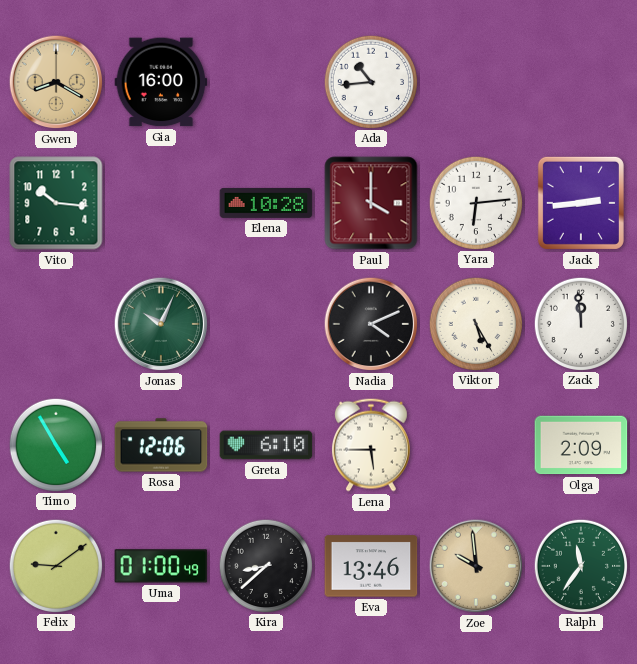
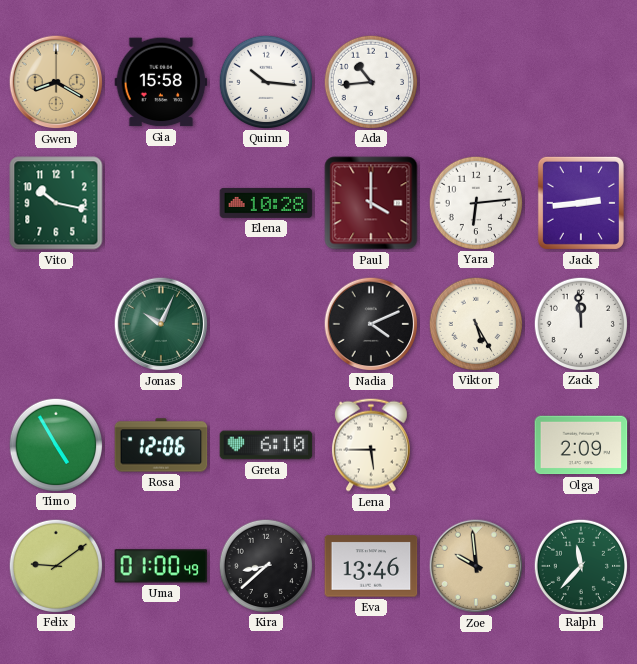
Gia: 16:00 -> 15:58 (161, 82)
Quinn: none -> 10:16 (265, 81)
Vito: 10:16 -> 10:17 (56, 203)
Ralph: 11:36 -> 11:37 (580, 565)
